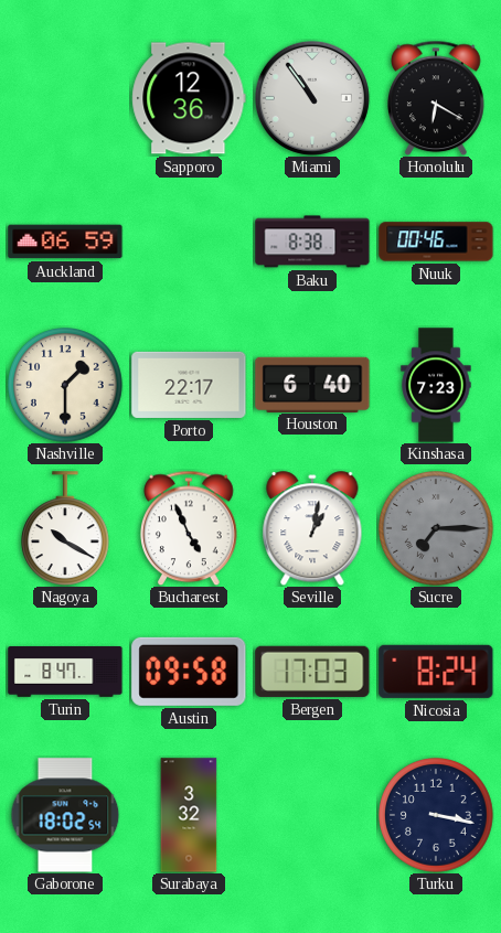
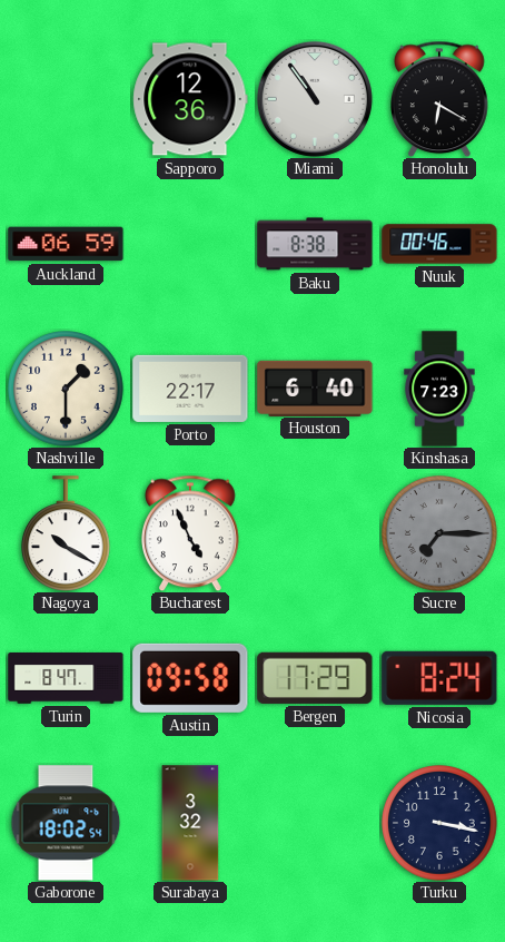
Seville: 1:02 -> none (312, 528)
Bergen: 17:03 -> 17:29 (315, 678)
